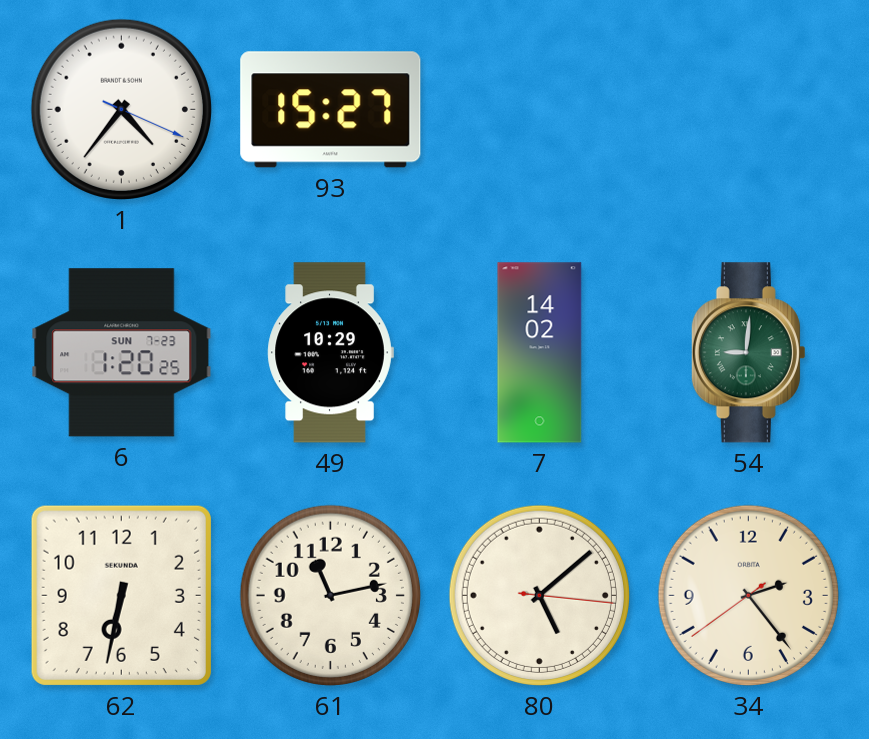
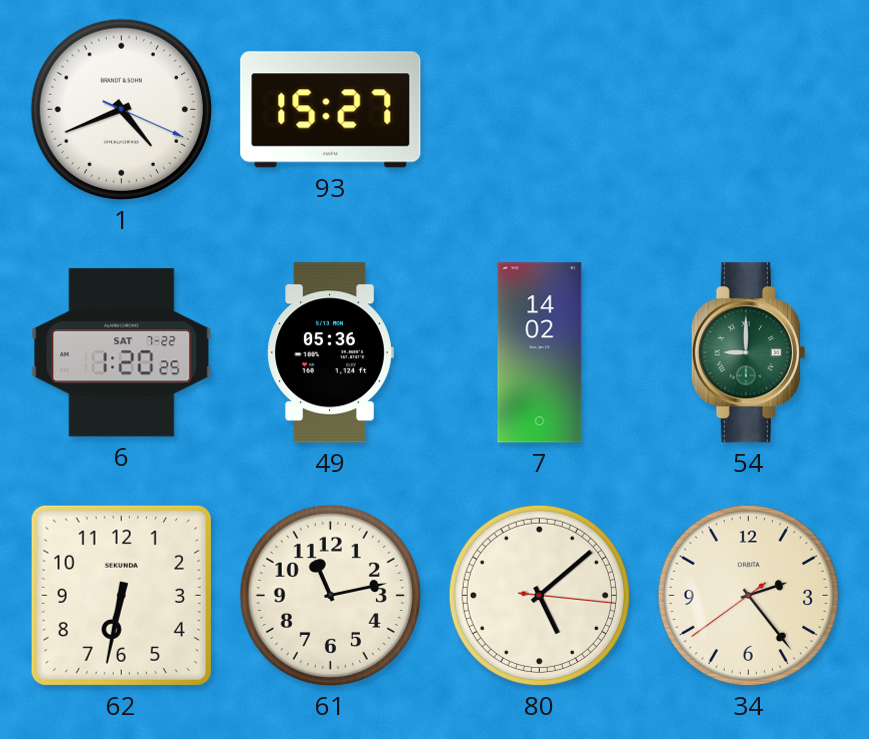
1: 4:36 -> 4:41 (121, 109)
6 date: SUN 7-23 -> SAT 7-22 (122, 353)
49: 10:29 -> 05:36 (330, 353)
54: 9:01 -> 9:00 (748, 353)
